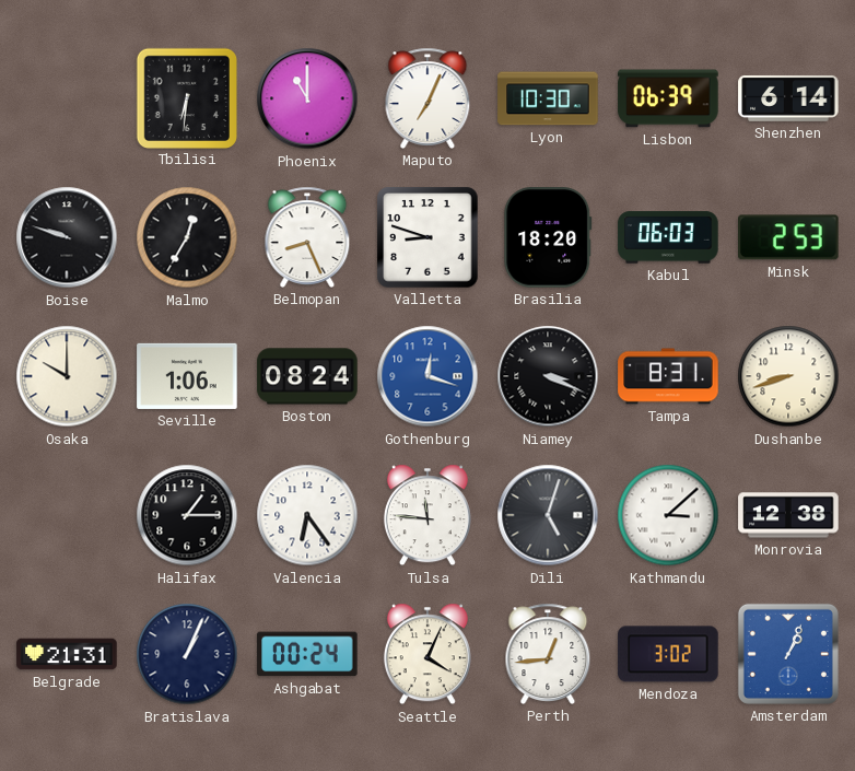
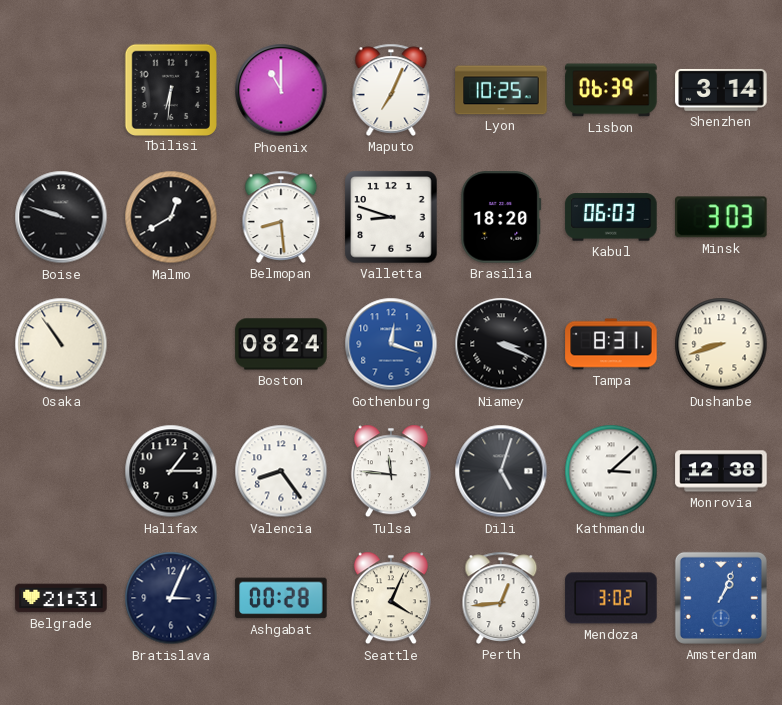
Lyon: 10:30 -> 10:25 (501, 90)
Shenzhen: 6:14 -> 3:14 (721, 90)
Malmo: 12:35 -> 12:40 (171, 217)
Belmopan: 8:26 -> 8:29 (281, 217)
Minsk: 2:53 -> 3:03 (722, 217)
Osaka: 10:00 -> 10:54 (61, 344)
Seville: 1:06 -> none (187, 376)
Valencia: 6:24 -> 8:24 (281, 471)
Bratislava: 1:04 -> 3:04 (171, 598)
Ashgabat: 00:24 -> 00:28 (281, 598)
